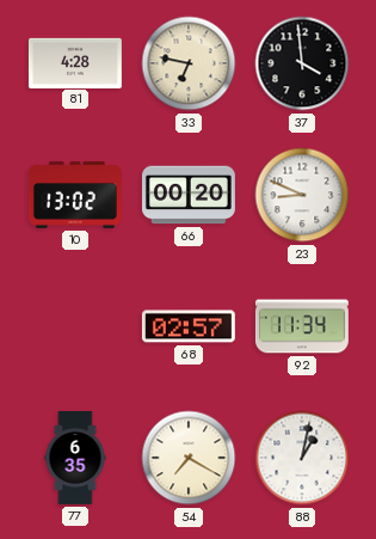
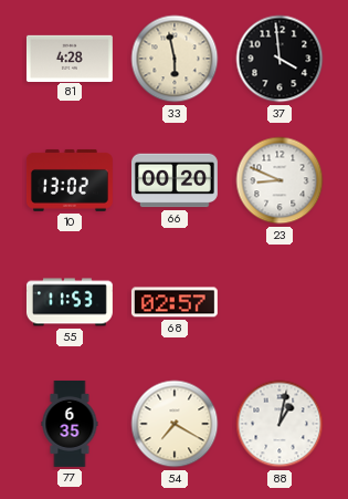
33: 6:47 -> 5:58 (175, 59)
55: none -> 11:53 (70, 302)
92: 11:34 -> none (302, 326)
